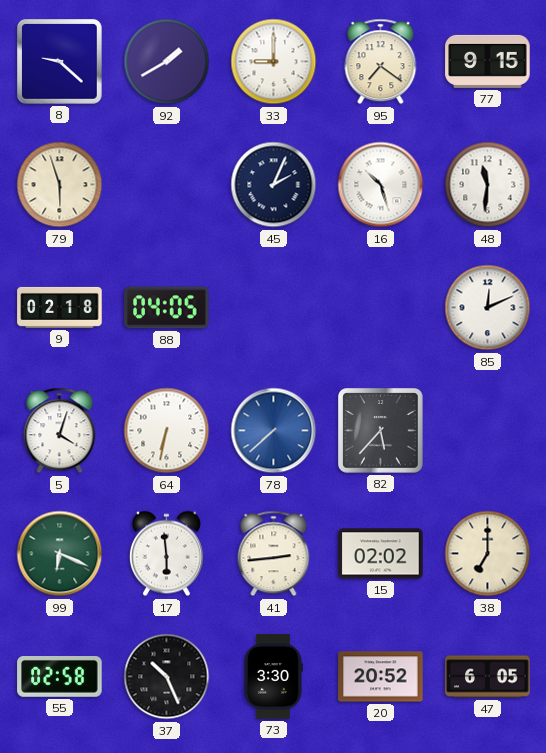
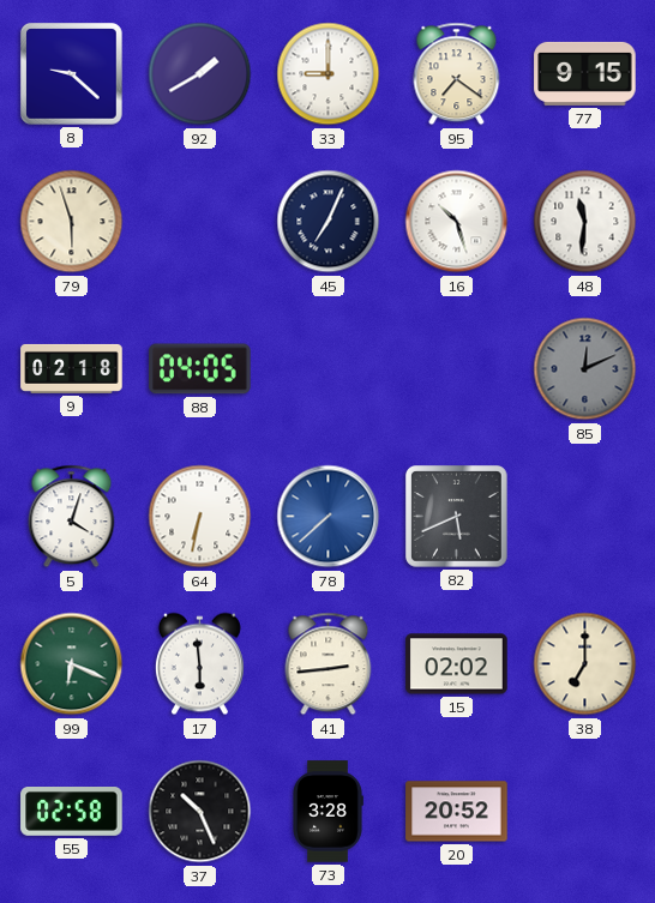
45: 2:04 -> 7:04 (329, 222)
85 dial: white -> grey (585, 369)
82: 5:37 -> 5:41 (457, 517)
73: 3:30 -> 3:28 (329, 812)
47: 6:05 -> none (488, 677)
